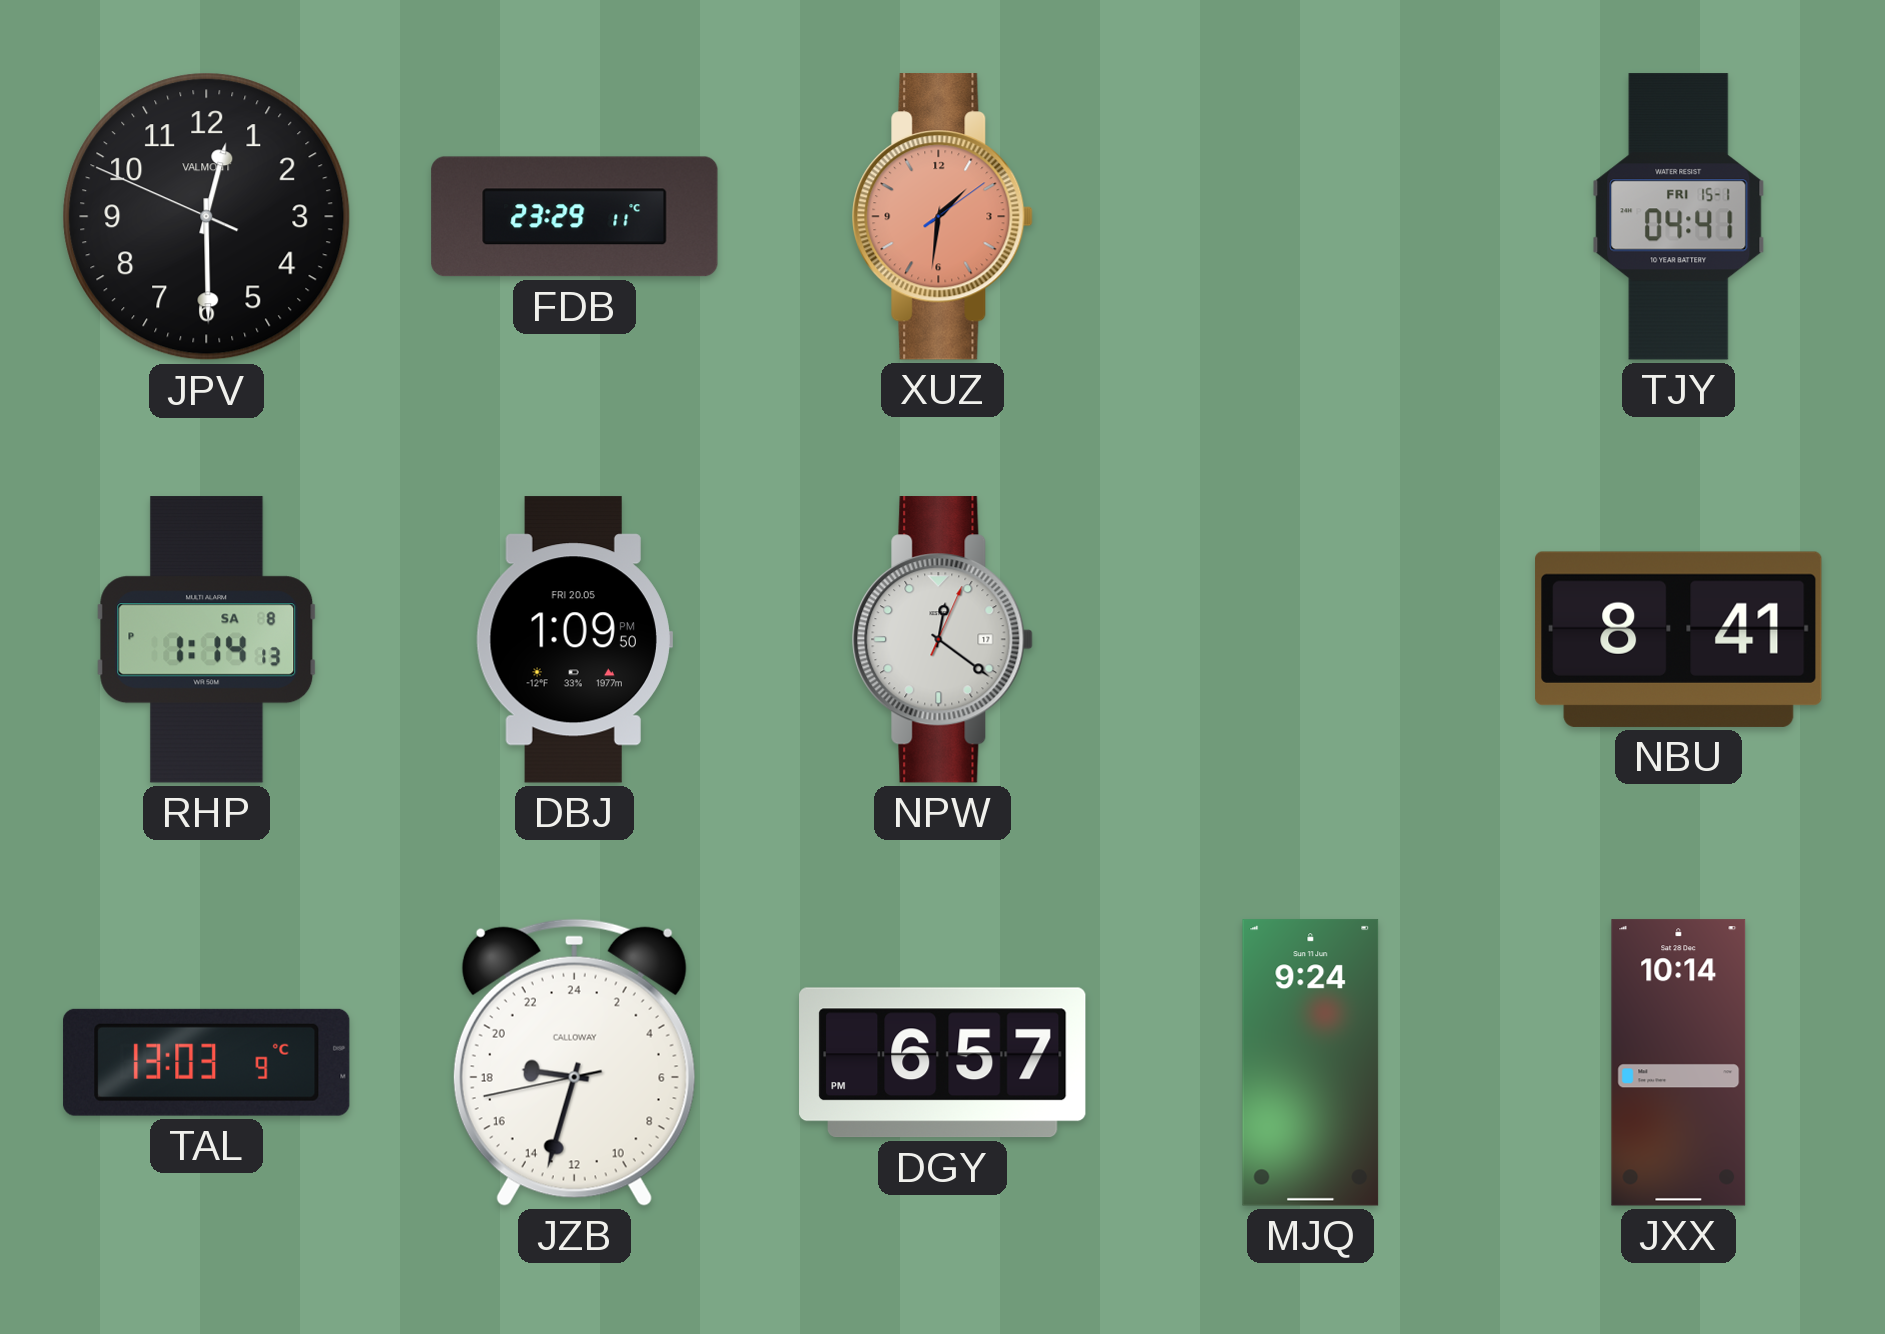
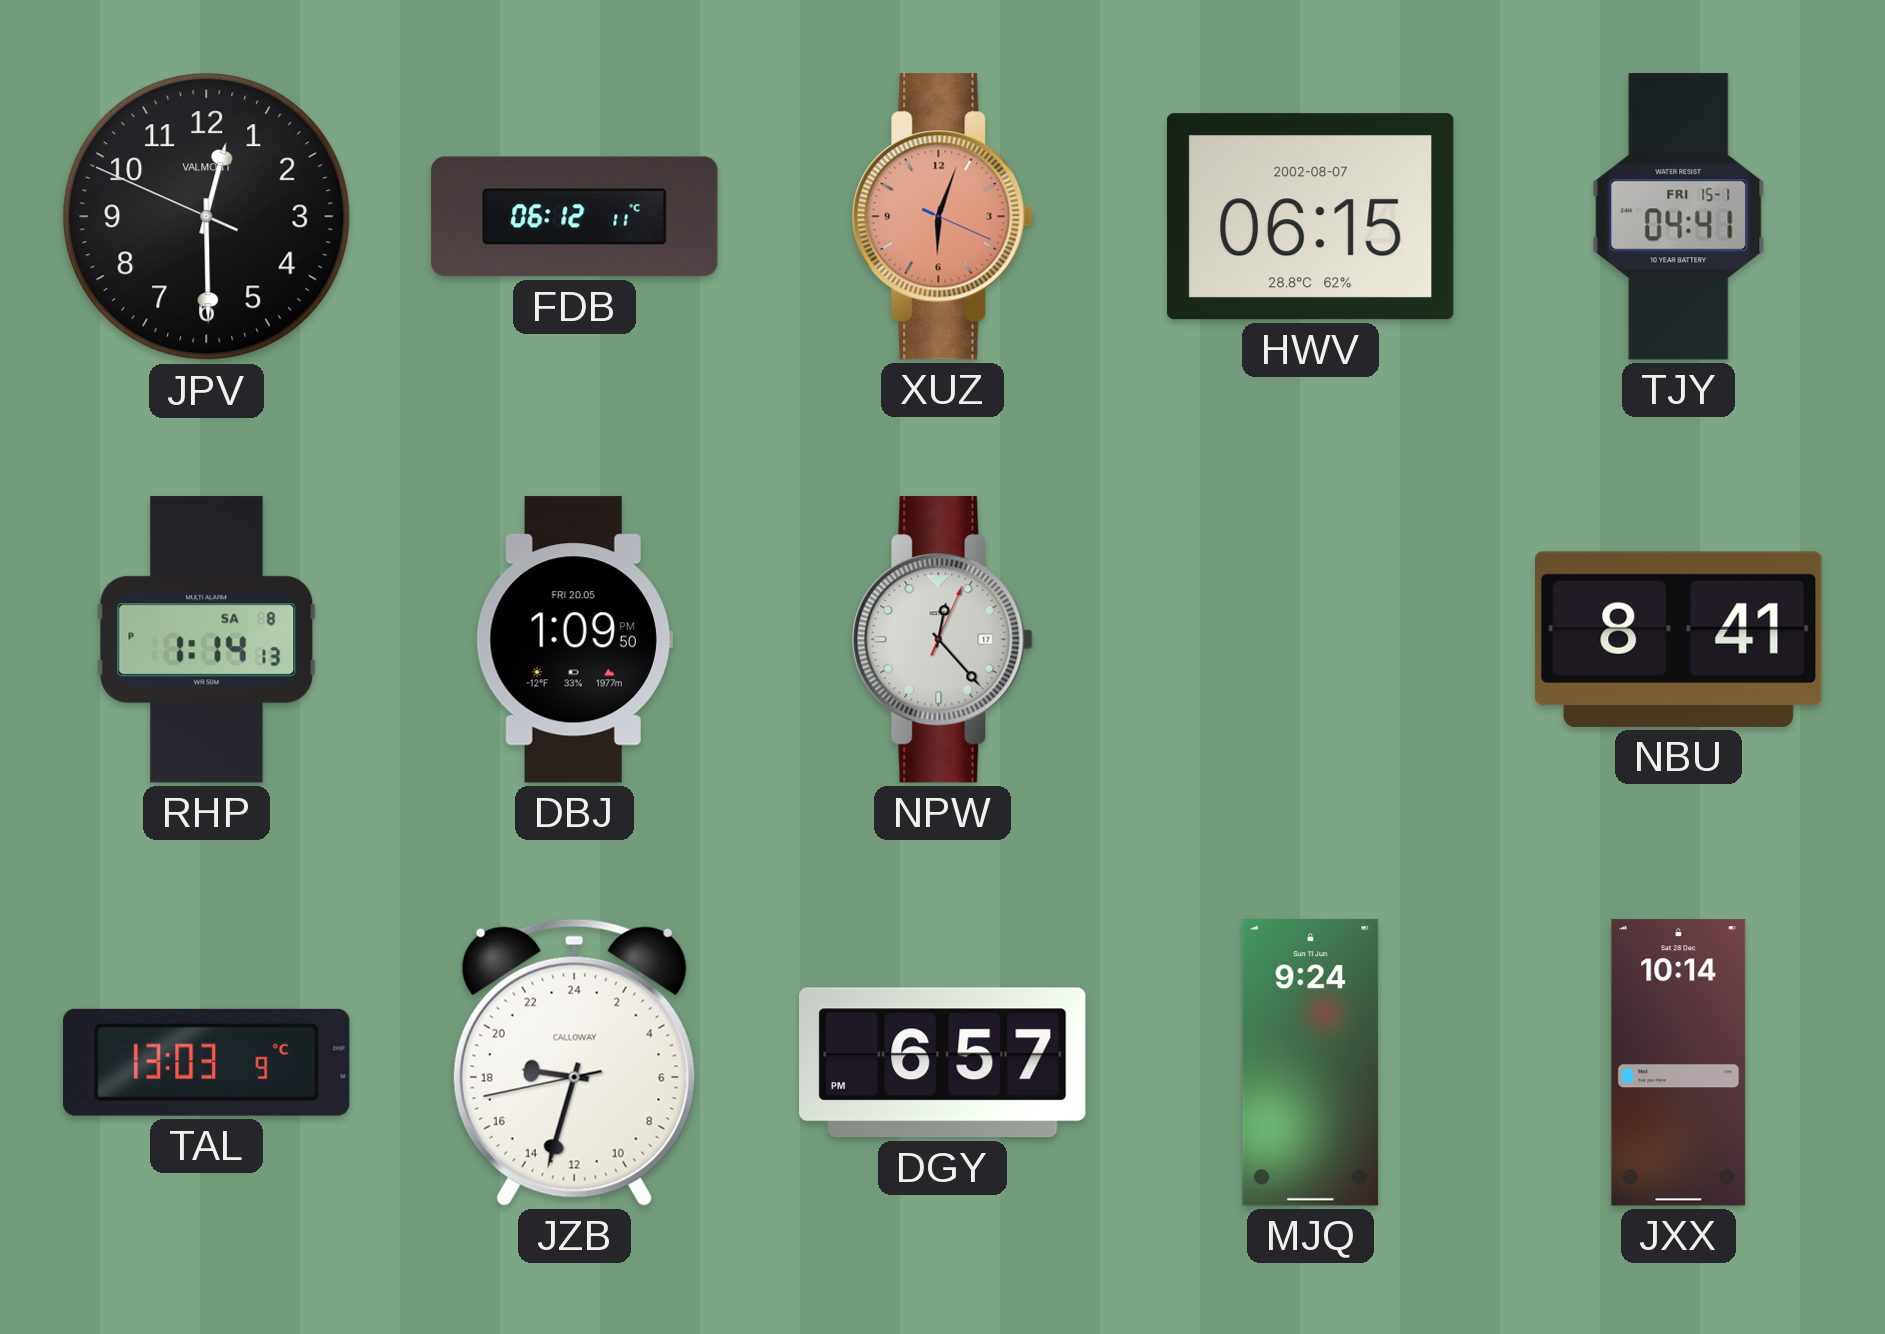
FDB: 23:29 -> 06:12 (575, 217)
XUZ: 1:31 -> 6:03 (942, 217)
HWV: none -> 06:15 (1311, 217)
NPW: 12:21 -> 12:23 (942, 640)
